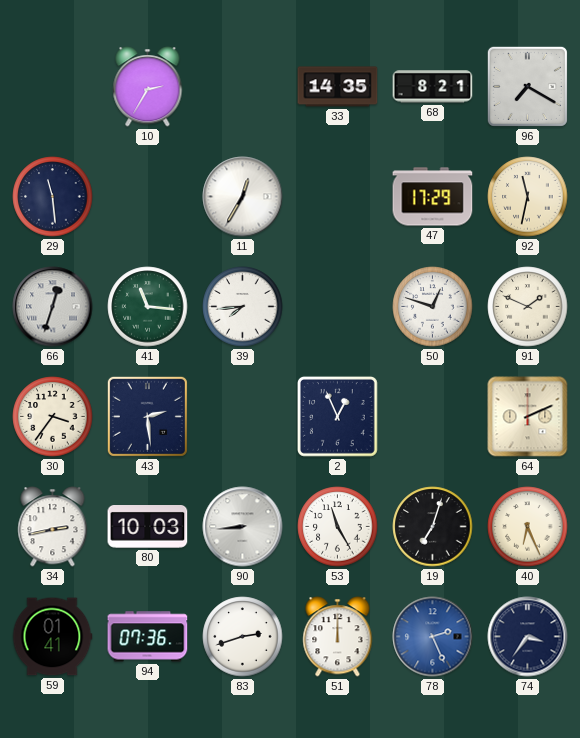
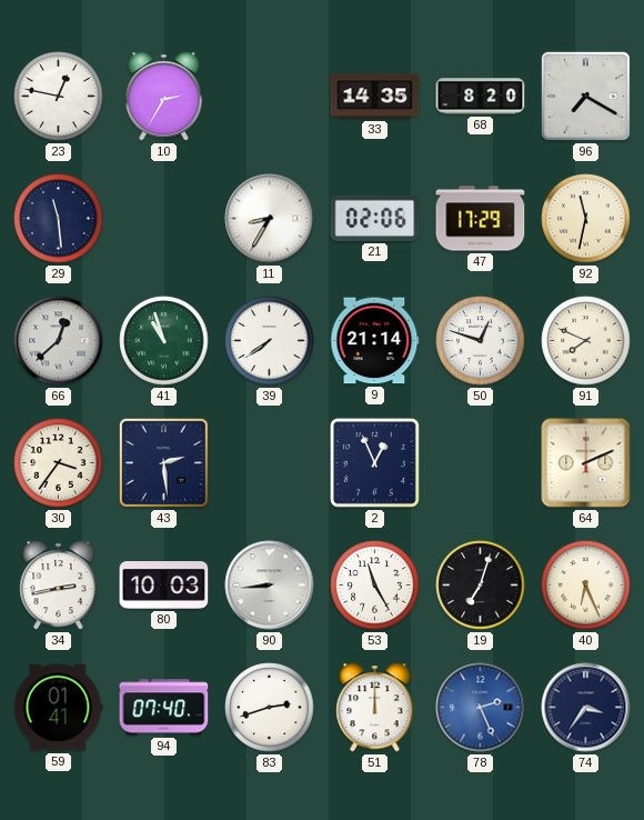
23: none -> 12:47 (59, 97)
68: 8:21 -> 8:20 (481, 97)
11: 12:35 -> 8:35 (270, 219)
21: none -> 02:06 (375, 218)
66: 12:33 -> 12:38 (59, 341)
41: 11:16 -> 10:57 (164, 341)
39: 7:44 -> 7:39 (270, 341)
9: none -> 21:14 (375, 341)
91: 1:49 -> 7:49 (586, 341)
94: 07:36 -> 07:40 (164, 708)
